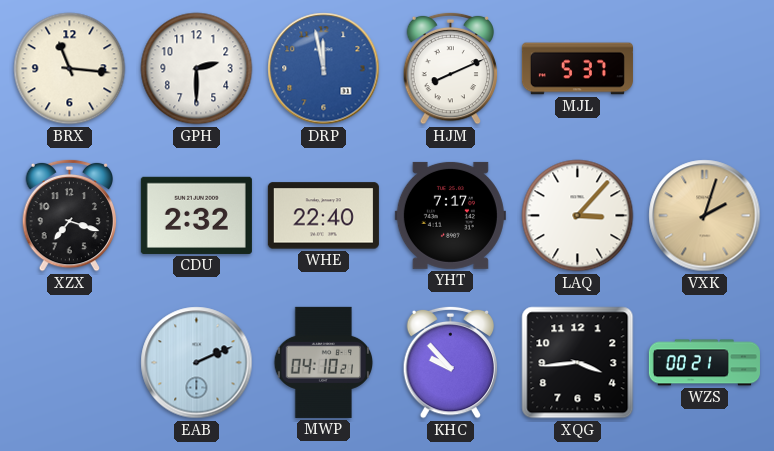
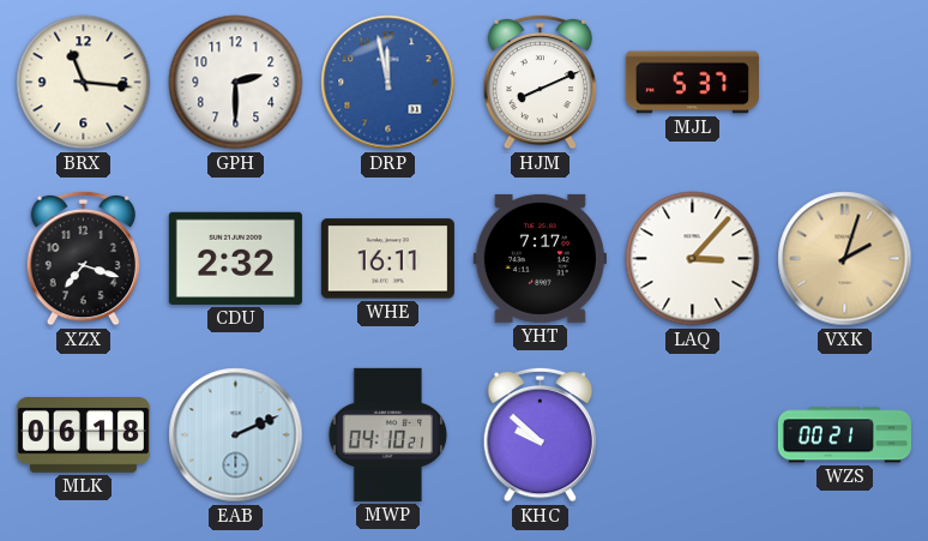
WHE: 22:40 -> 16:11 (387, 259)
MLK: none -> 06:18 (83, 435)
KHC: 9:53 -> 9:52 (541, 434)
XQG: 3:44 -> none (578, 363)
